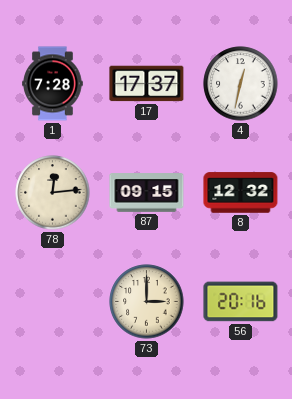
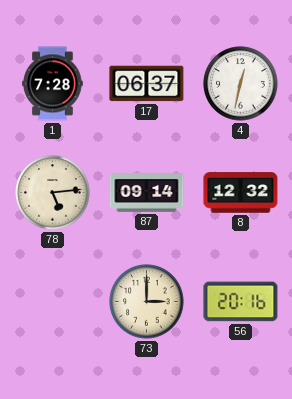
17: 17:37 -> 06:37 (147, 84)
78: 12:14 -> 5:14 (53, 193)
87: 09:15 -> 09:14 (147, 193)
